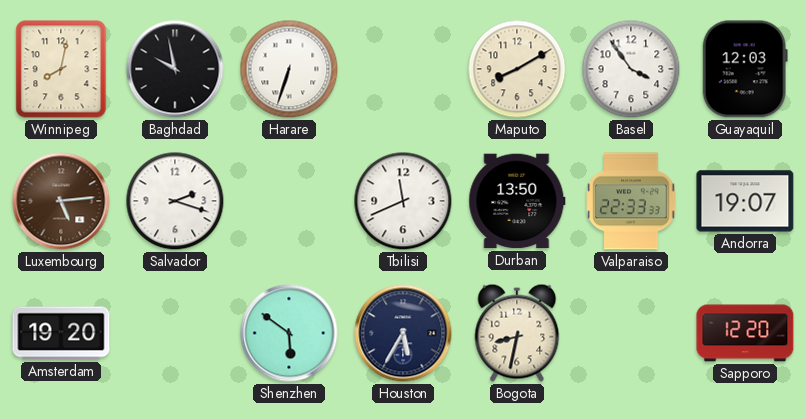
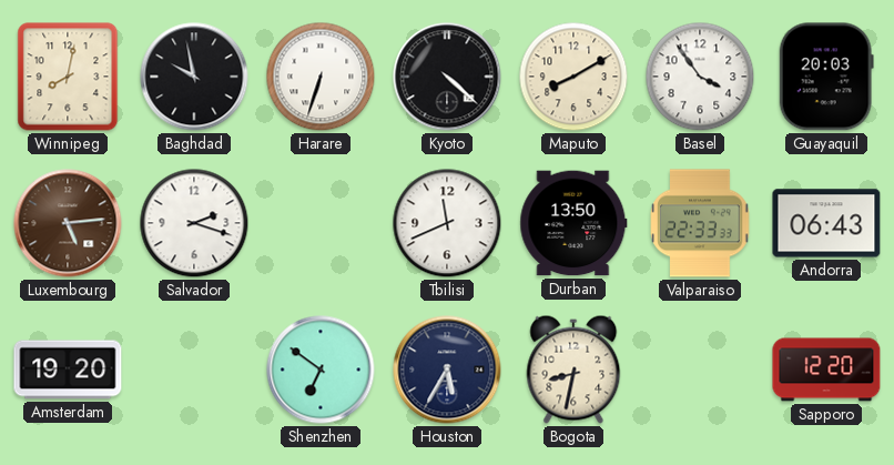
Kyoto: none -> 4:22 (447, 77)
Guayaquil: 12:03 -> 20:03 (826, 77)
Andorra: 19:07 -> 06:43 (826, 223)
Shenzhen: 5:51 -> 6:51 (321, 370)
